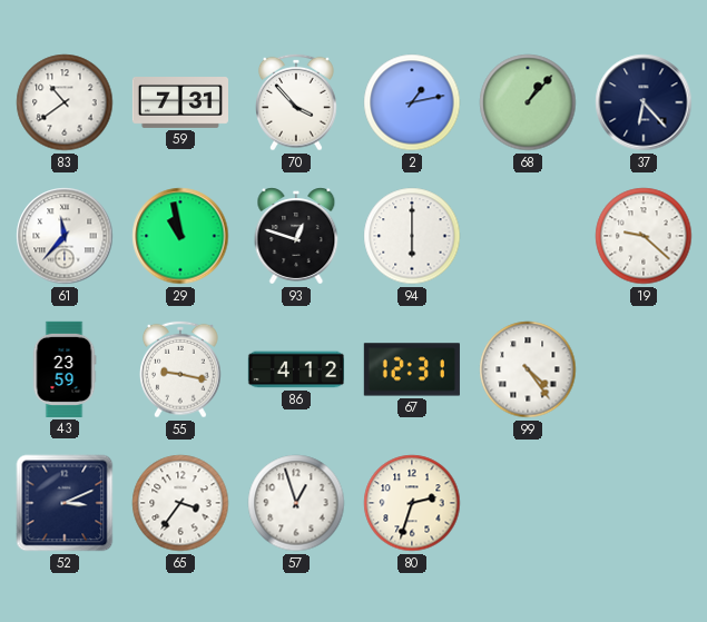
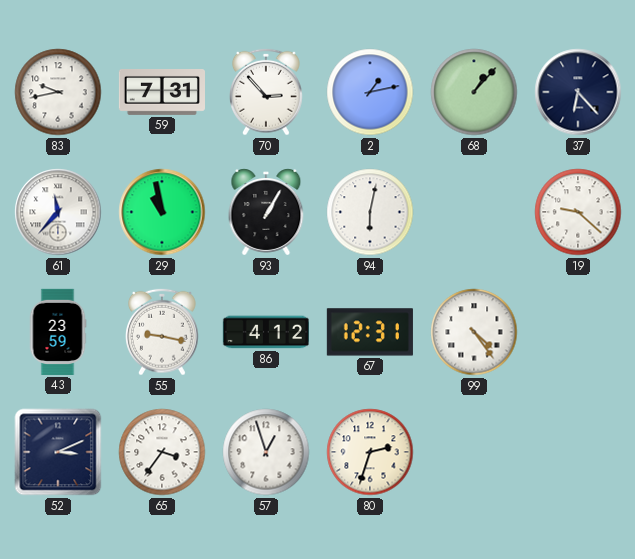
83: 10:39 -> 9:43 (58, 92)
70: 3:53 -> 2:53 (267, 92)
93: 12:48 -> 1:05 (266, 212)
94: 6:00 -> 6:02 (370, 212)
